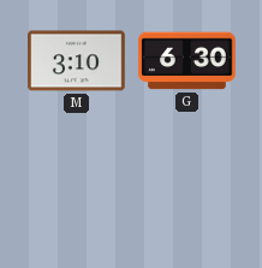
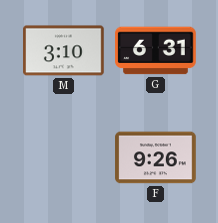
G: 6:30 -> 6:31 (156, 51)
F: none -> 9:26 (156, 158)
